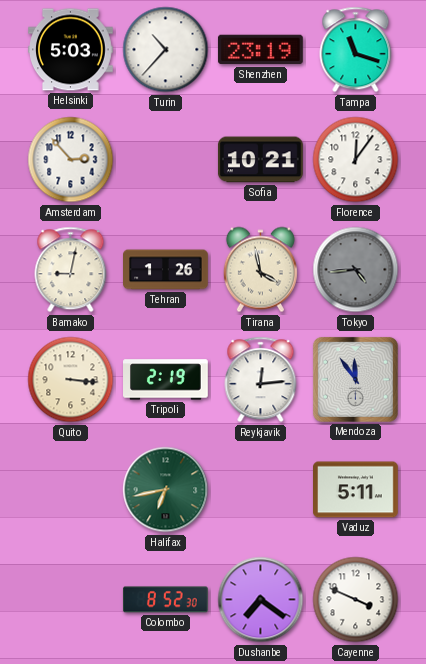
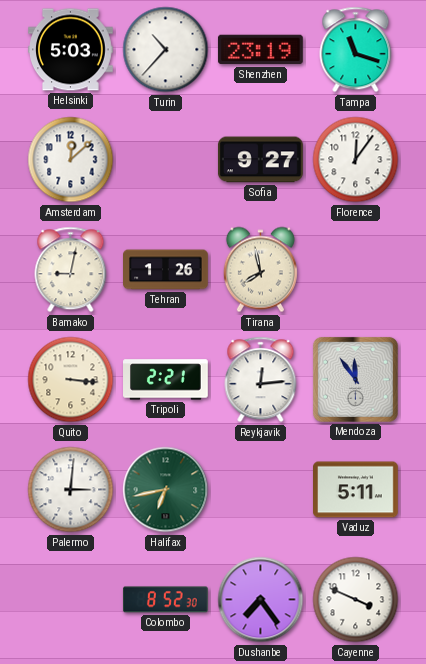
Amsterdam: 2:53 -> 12:08 (71, 160)
Sofia: 10:21 -> 9:27 (260, 160)
Tirana: 3:58 -> 7:58 (260, 270)
Tokyo: 4:44 -> none (356, 270)
Tripoli: 2:19 -> 2:21 (166, 380)
Palermo: none -> 3:01 (71, 490)
Dushanbe: 7:21 -> 7:24 (261, 600)
